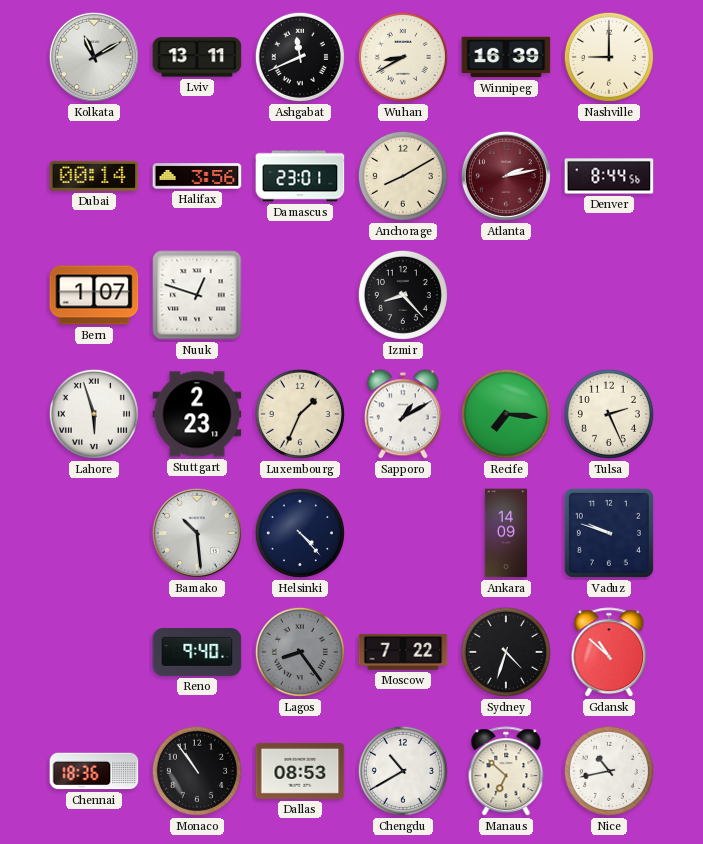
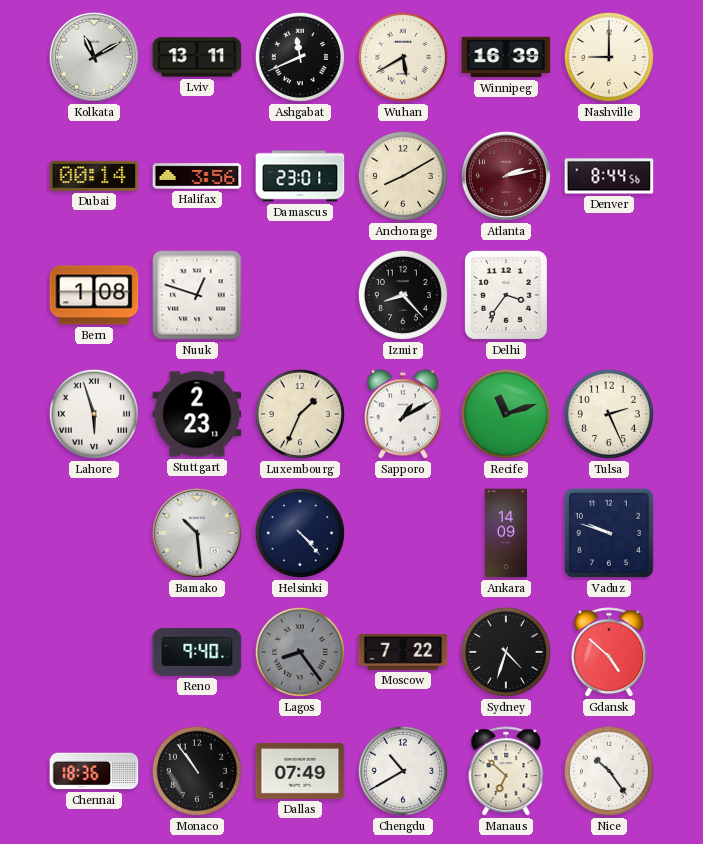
Wuhan: 8:40 -> 5:40 (403, 57)
Bern: 1:07 -> 1:08 (94, 295)
Delhi: none -> 3:36 (506, 295)
Recife: 7:16 -> 11:12 (506, 414)
Gdansk: 10:52 -> 4:52 (609, 653)
Dallas: 08:53 -> 07:49 (300, 771)
Nice: 10:43 -> 10:24 (609, 771)
